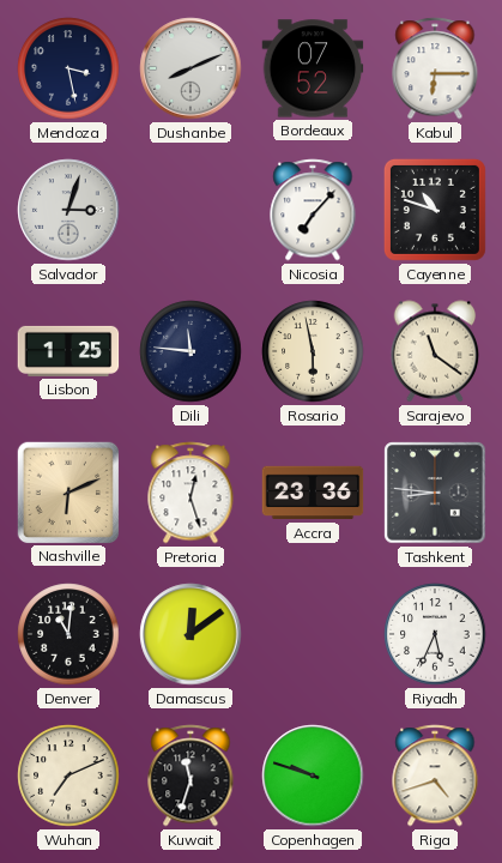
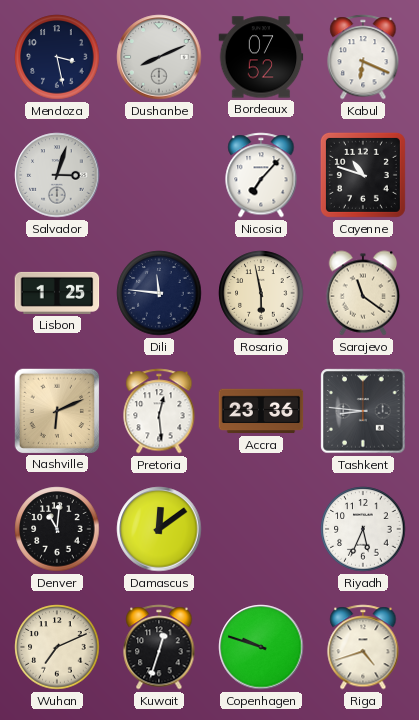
Kabul: 6:15 -> 6:19 (363, 57)
Pretoria: 12:27 -> 12:29 (159, 411)
Kuwait: 11:33 -> 12:33 (159, 647)
